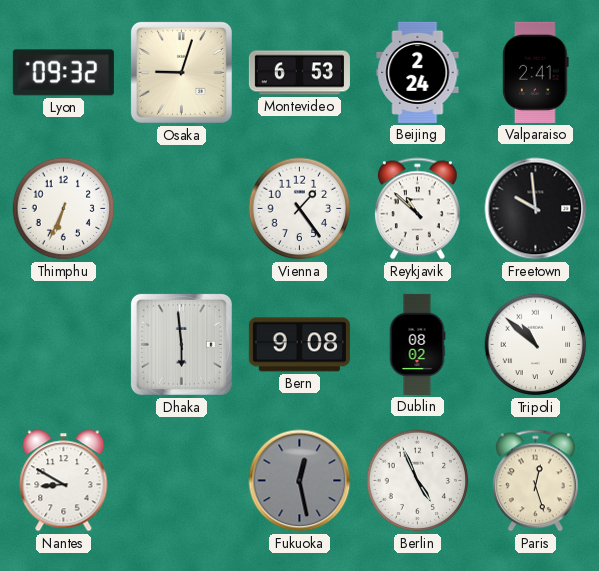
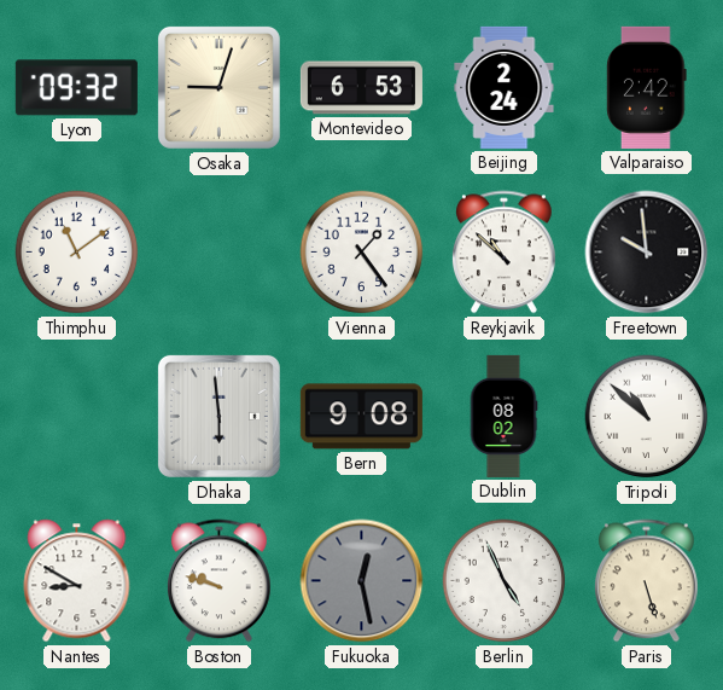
Valparaiso: 2:41 -> 2:42 (647, 87)
Thimphu: 6:34 -> 11:09 (77, 253)
Boston: none -> 9:48 (218, 581)
Paris: 12:27 -> 5:27 (646, 581)
